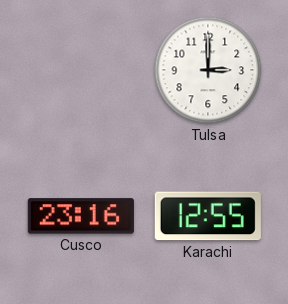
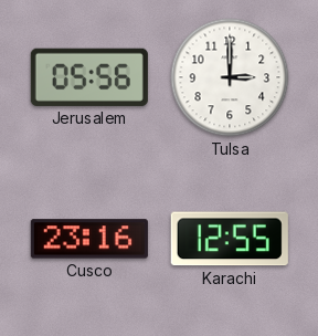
Jerusalem: none -> 05:56 (89, 77)
